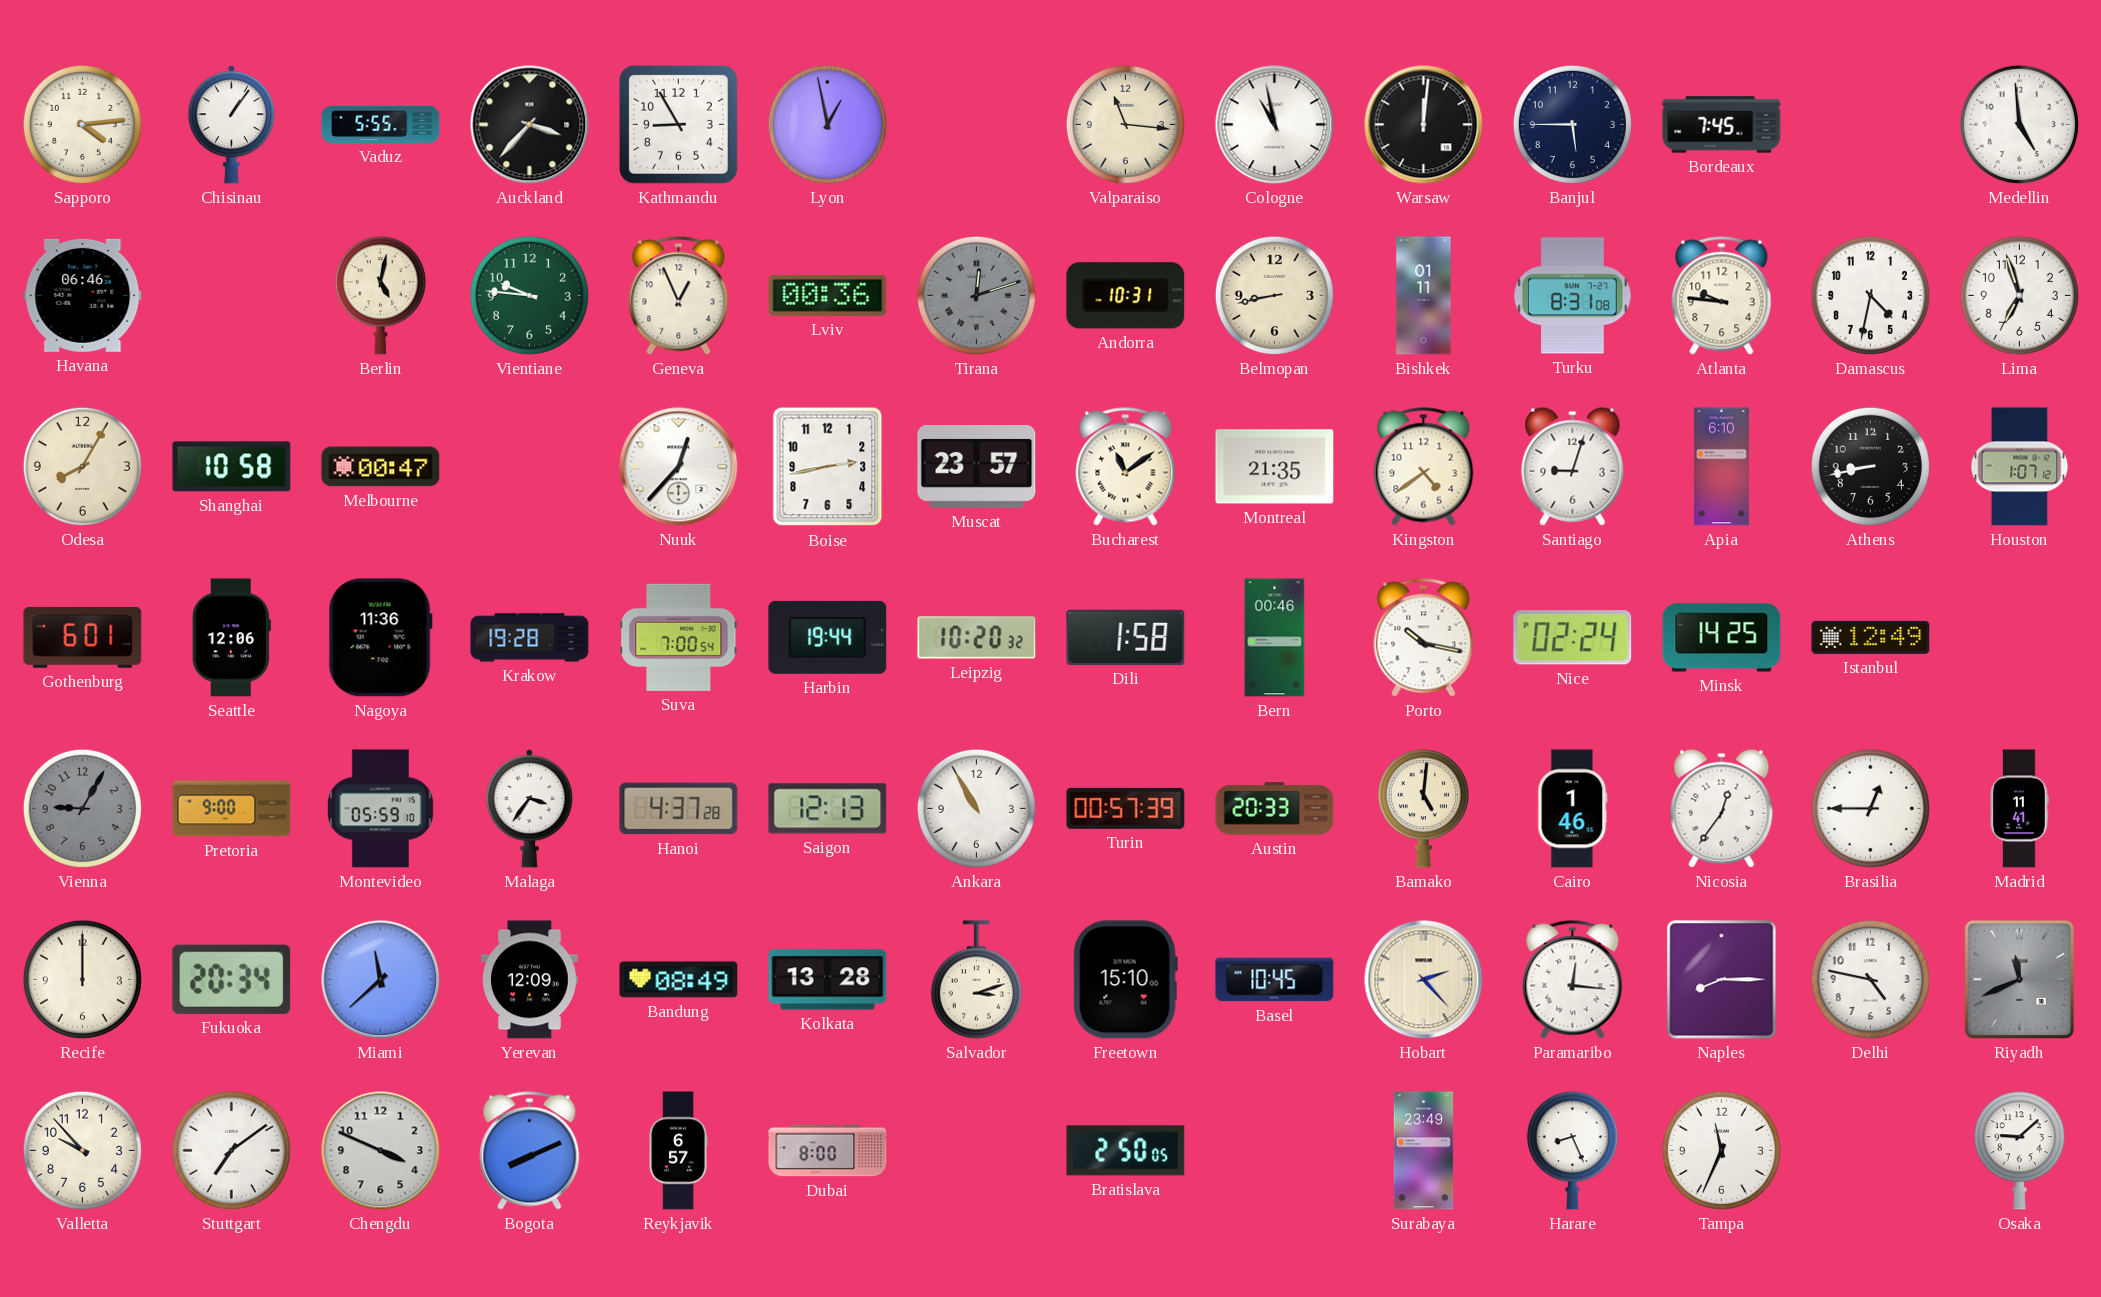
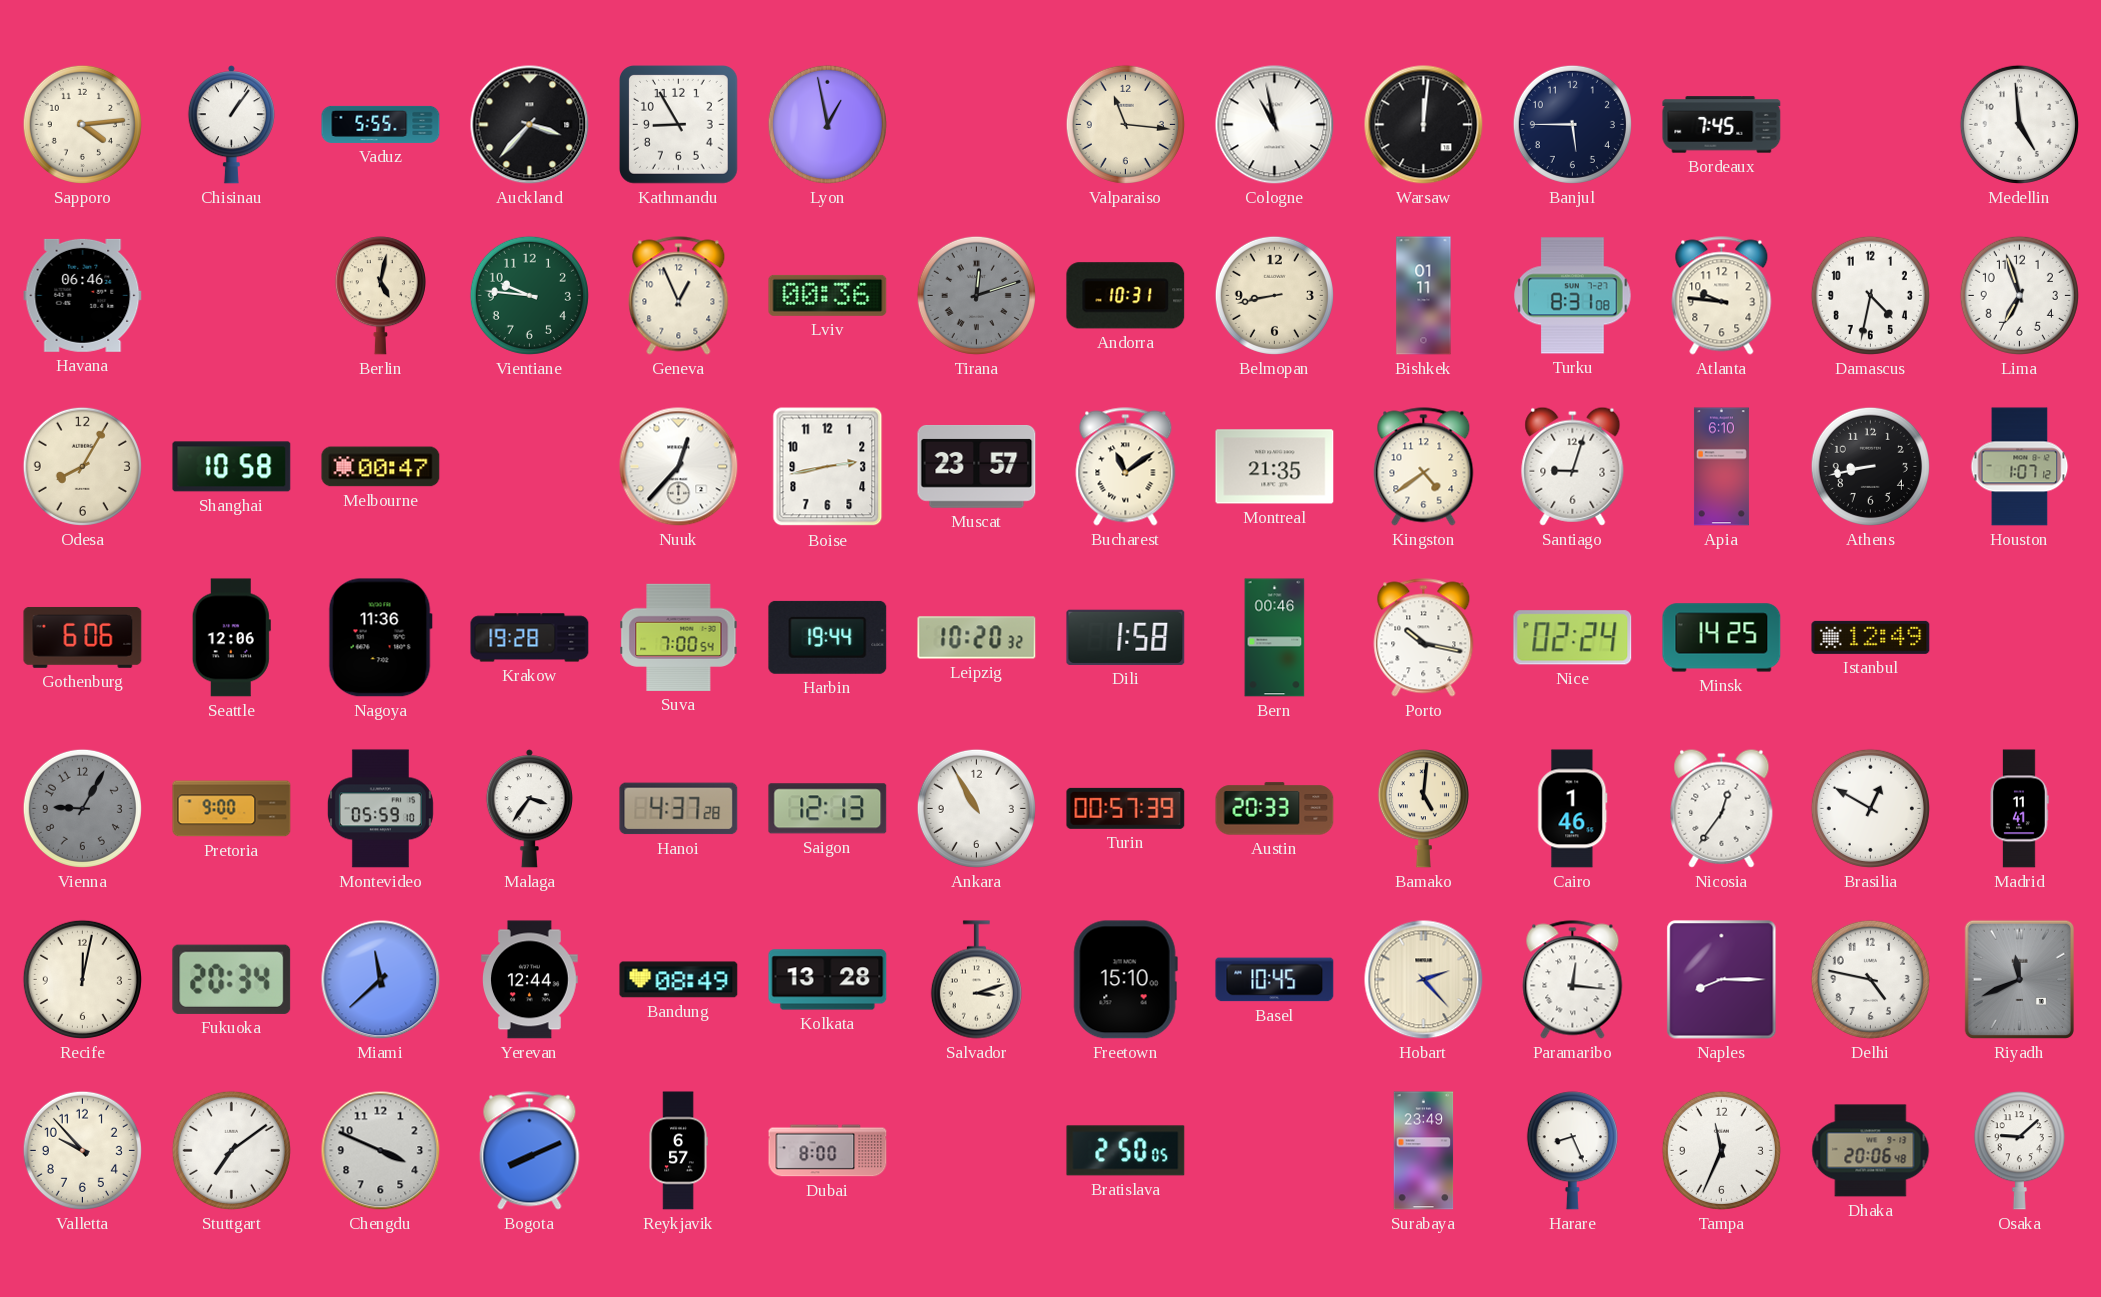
Gothenburg: 6:01 -> 6:06 (83, 638)
Brasilia: 12:45 -> 12:50 (1870, 808)
Recife: 12:00 -> 12:02 (82, 979)
Yerevan: 12:09 -> 12:44 (530, 980)
Dhaka: none -> 20:06 (1871, 1151)
